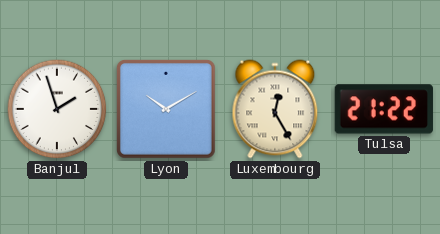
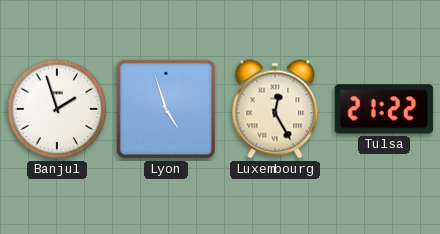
Lyon: 10:10 -> 4:57 (167, 110)
